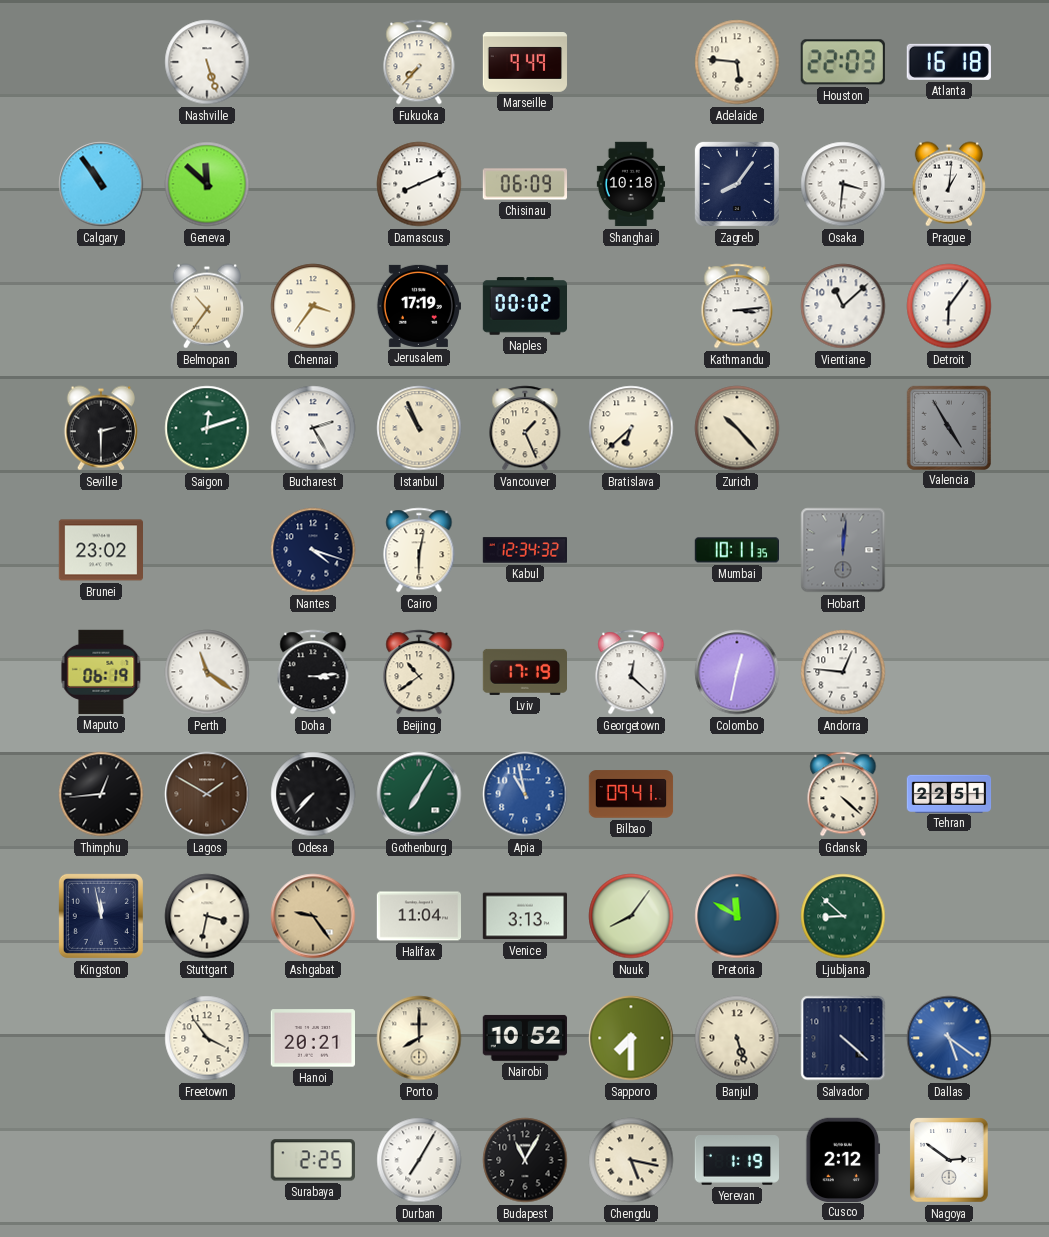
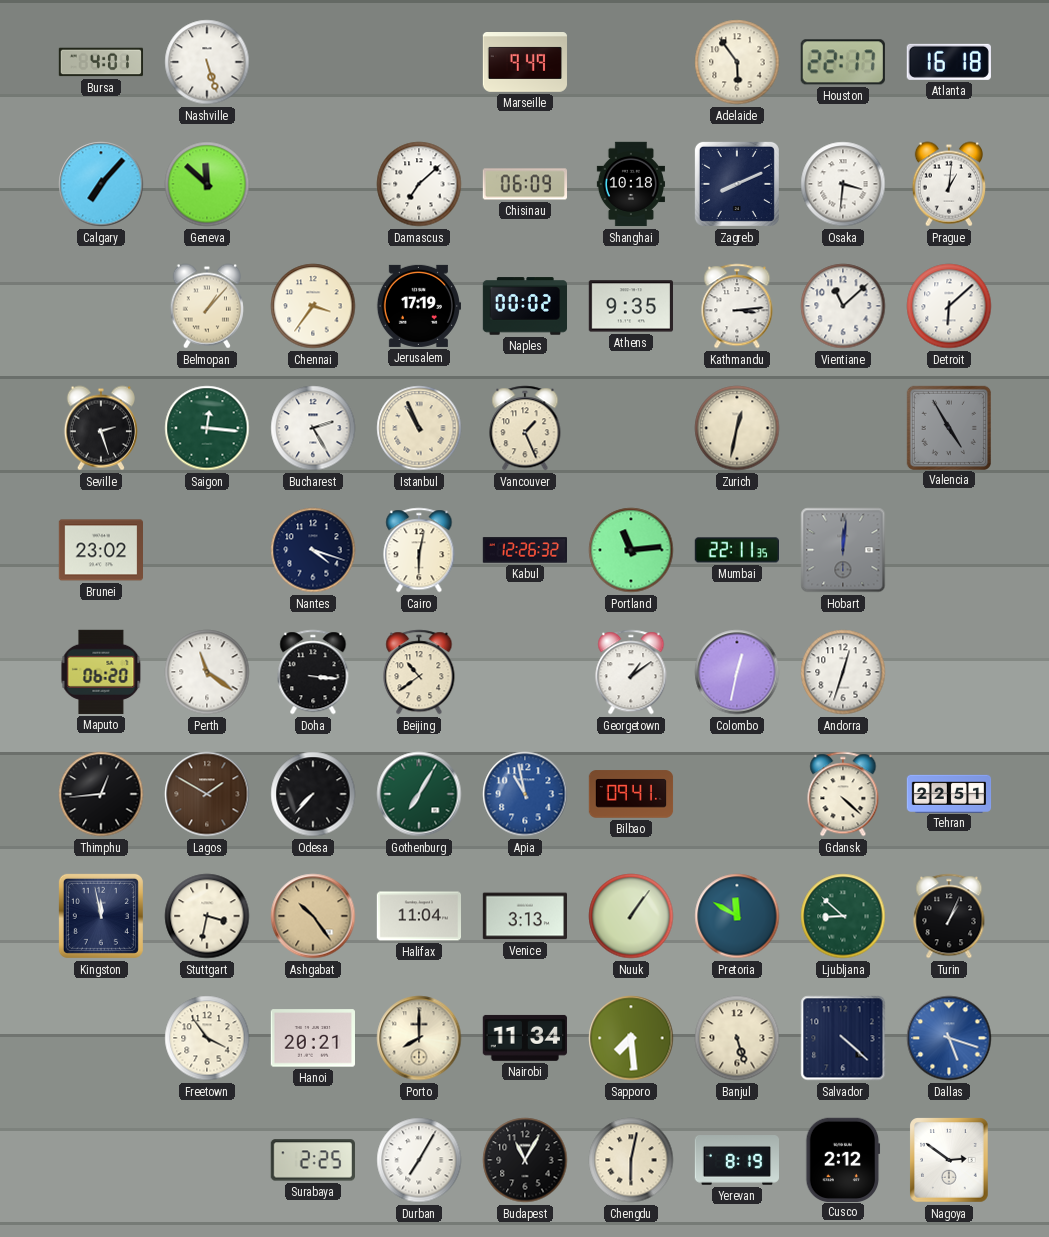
Bursa: none -> 4:01 (100, 62)
Fukuoka: 7:37 -> none (419, 62)
Adelaide: 5:46 -> 5:54 (737, 62)
Houston: 22:03 -> 22:17 (843, 62)
Calgary: 10:54 -> 7:07 (101, 184)
Damascus: 8:11 -> 7:08 (419, 184)
Zagreb: 8:06 -> 8:11 (737, 184)
Belmopan: 10:36 -> 1:07 (207, 306)
Athens: none -> 9:35 (630, 306)
Detroit: 6:06 -> 6:08 (949, 306)
Seville: 2:30 -> 2:27 (101, 428)
Saigon: 12:12 -> 12:16 (207, 428)
Bratislava: 6:38 -> none (631, 428)
Zurich: 10:23 -> 12:32 (737, 428)
Kabul: 12:34 -> 12:26 (524, 550)
Portland: none -> 11:14 (631, 550)
Mumbai: 10:11 -> 22:11 (736, 550)
Maputo: 06:19 -> 06:20 (101, 672)
Doha: 3:14 -> 3:16 (313, 672)
Lviv: 17:19 -> none (524, 672)
Georgetown: 12:22 -> 1:09 (631, 672)
Andorra: 12:46 -> 12:33 (843, 672)
Ashgabat: 9:24 -> 10:24 (313, 916)
Nuuk: 8:06 -> 1:06 (631, 916)
Turin: none -> 1:04 (949, 916)
Nairobi: 10:52 -> 11:34 (525, 1038)
Sapporo: 7:30 -> 7:29 (631, 1038)
Dallas: 5:21 -> 5:18 (949, 1038)
Chengdu: 5:17 -> 6:02 (631, 1160)
Yerevan: 1:19 -> 8:19 (737, 1160)
